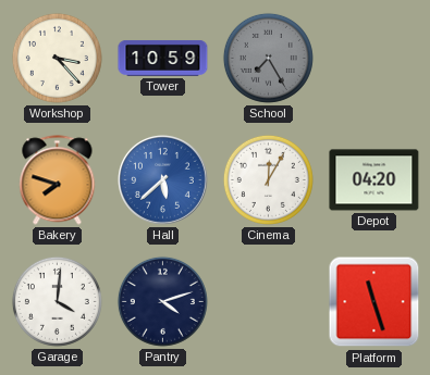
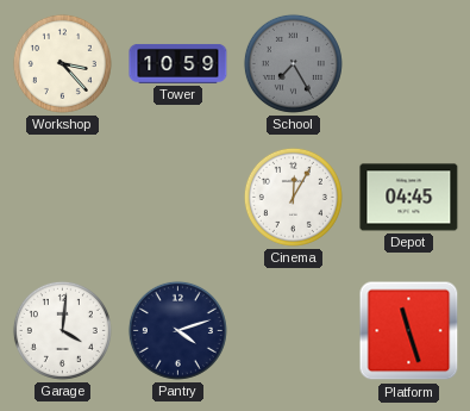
Bakery: 7:48 -> none (58, 180)
Hall: 5:38 -> none (163, 180)
Depot: 04:20 -> 04:45 (409, 198)
